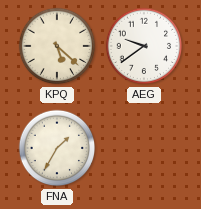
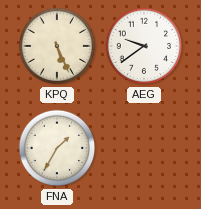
KPQ: 5:22 -> 5:26 (57, 46)
